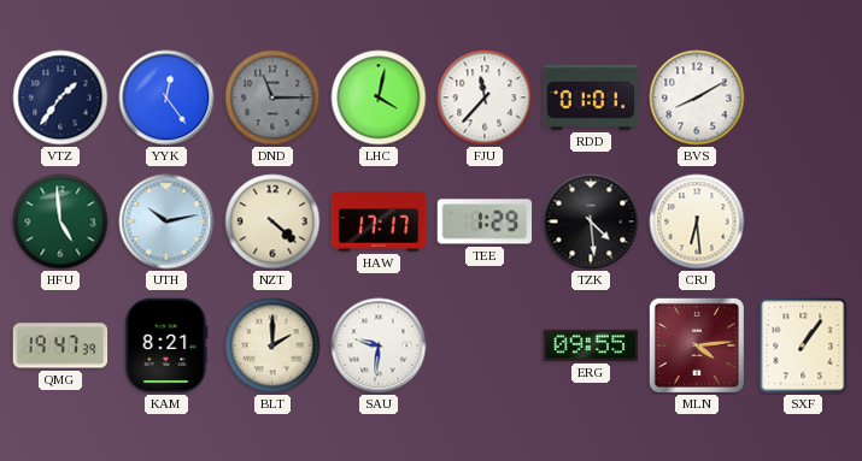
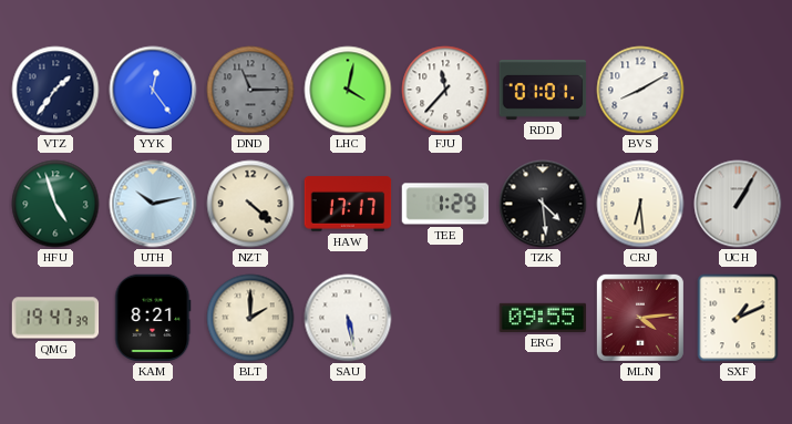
HFU: 4:59 -> 4:57 (55, 204)
UCH: none -> 1:05 (738, 204)
SAU: 9:31 -> 5:28 (348, 318)
SXF: 1:06 -> 1:11 (738, 318)
